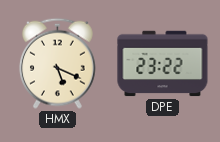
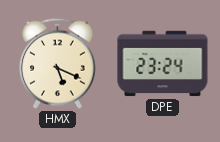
DPE: 23:22 -> 23:24 (163, 64)
